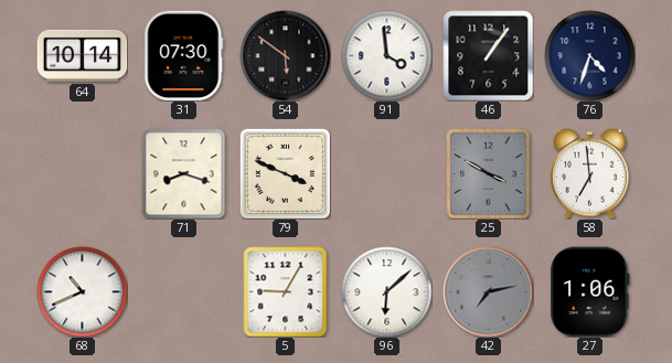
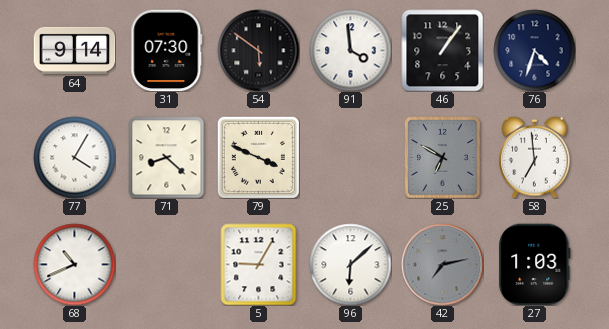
64: 10:14 -> 9:14 (74, 50)
77: none -> 4:05 (74, 157)
71: 8:18 -> 8:22 (167, 157)
25: 3:50 -> 6:50 (443, 157)
27: 1:06 -> 1:03 (535, 264)
